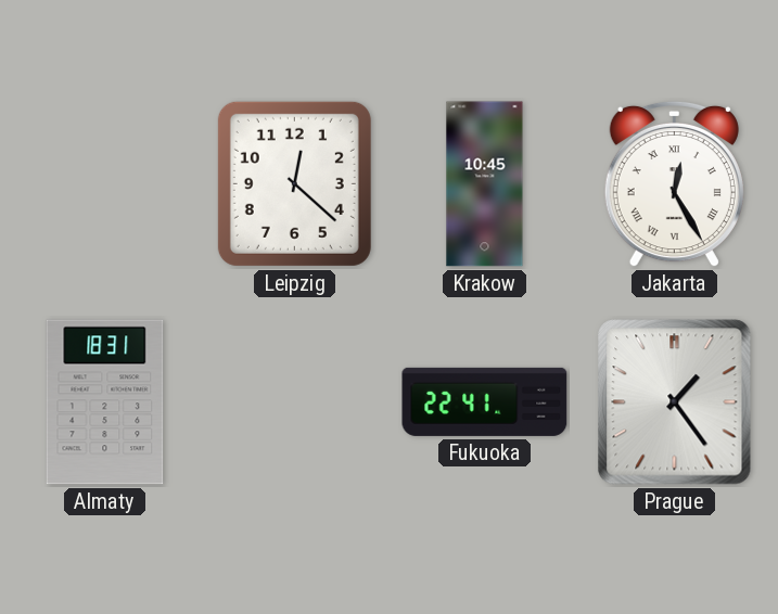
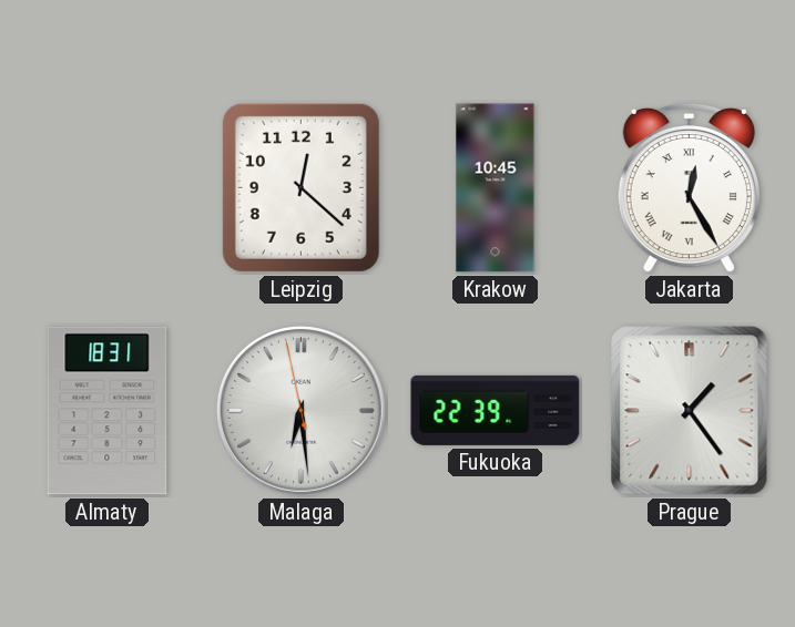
Malaga: none -> 6:28 (302, 411)
Fukuoka: 22:41 -> 22:39 (496, 410)
